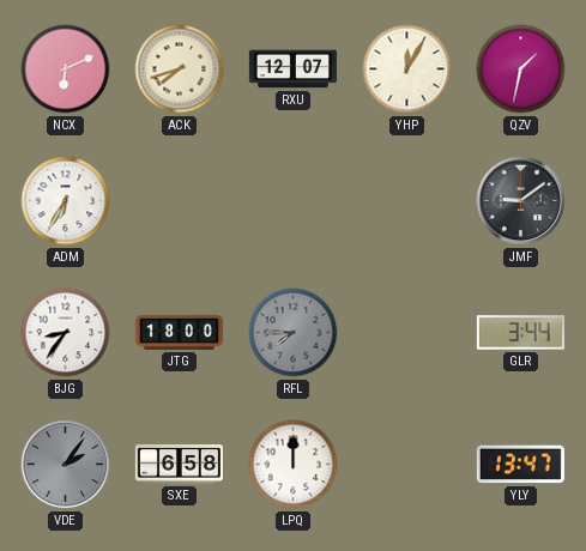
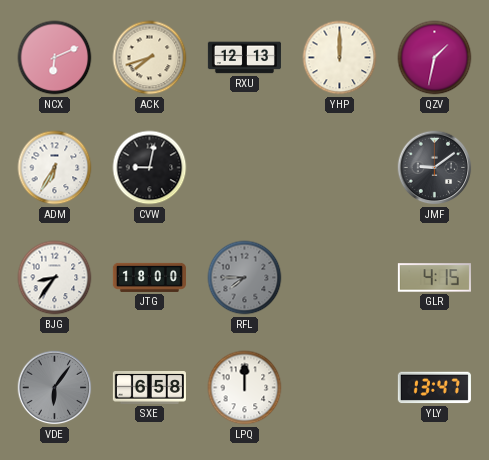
RXU: 12:07 -> 12:13 (244, 58)
YHP: 12:05 -> 12:00 (340, 58)
CVW: none -> 9:02 (150, 168)
GLR: 3:44 -> 4:15 (434, 278)
VDE: 2:06 -> 6:06 (55, 388)
